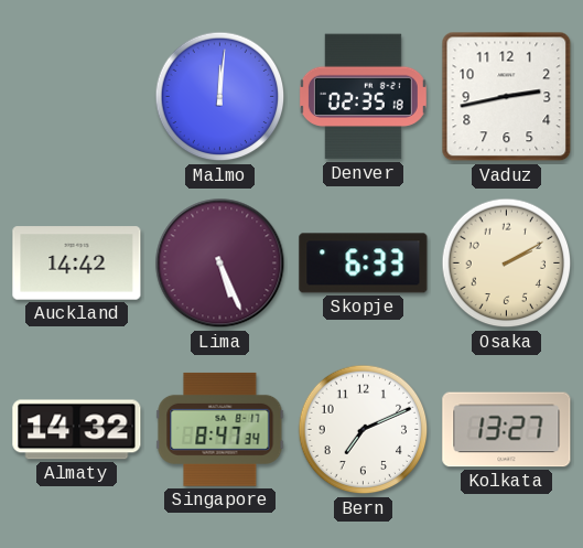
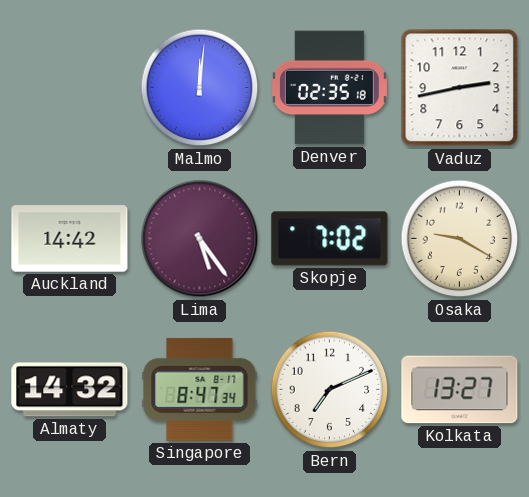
Lima: 5:26 -> 5:24 (200, 239)
Skopje: 6:33 -> 7:02 (330, 239)
Osaka: 2:10 -> 9:20 (460, 239)
